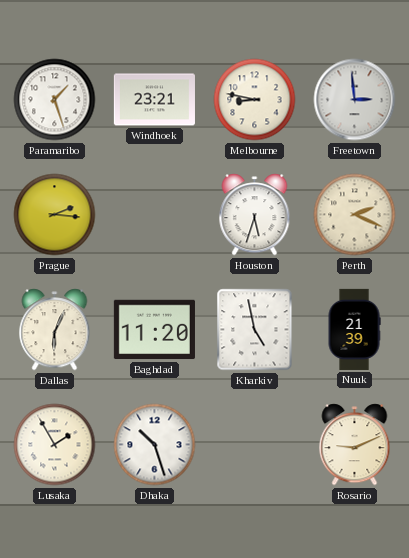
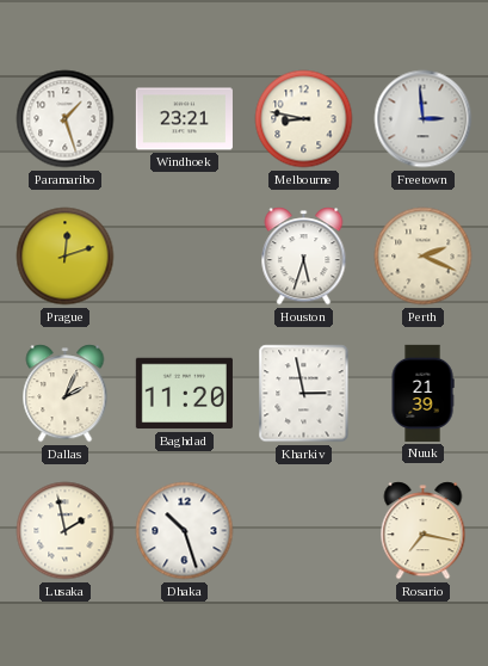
Prague: 2:16 -> 12:12 (66, 257)
Dallas: 6:04 -> 2:04 (66, 394)
Kharkiv: 4:58 -> 2:58 (304, 394)
Lusaka: 1:55 -> 1:58 (66, 531)
Rosario: 9:11 -> 7:17 (424, 531)
